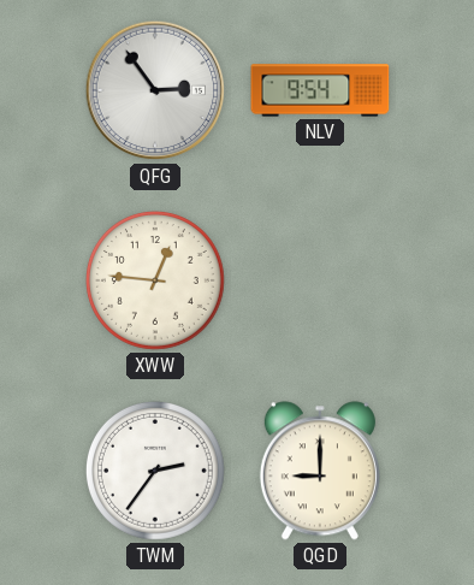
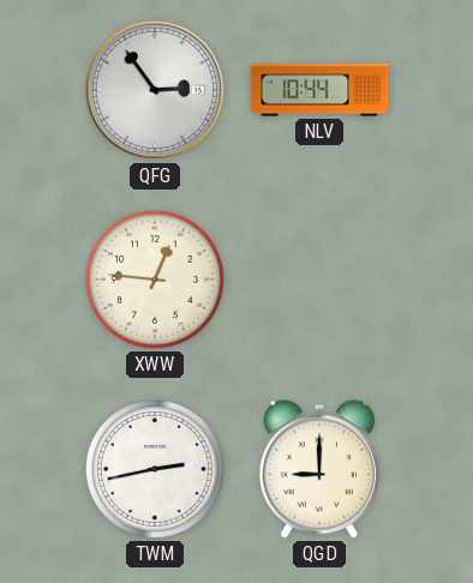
NLV: 9:54 -> 10:44 (319, 90)
TWM: 2:36 -> 2:43 (155, 469)
